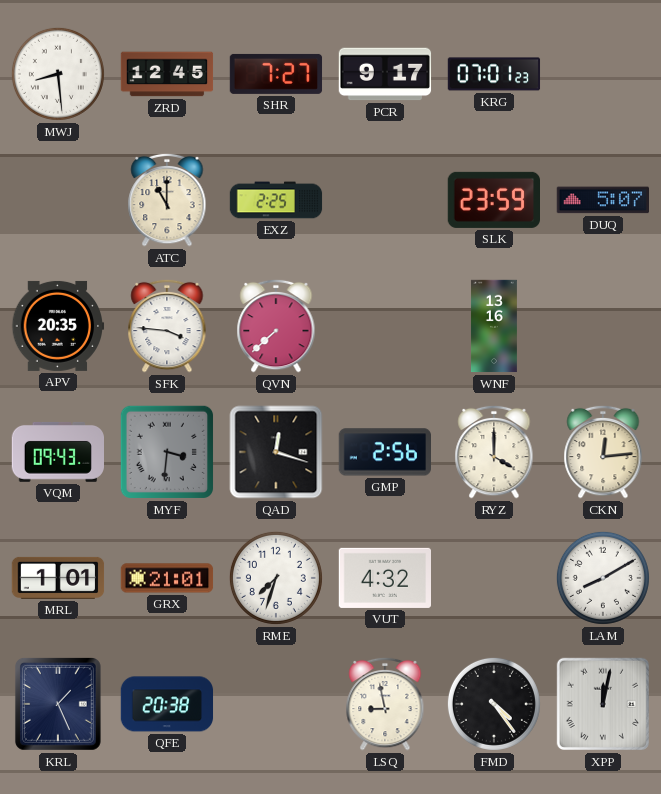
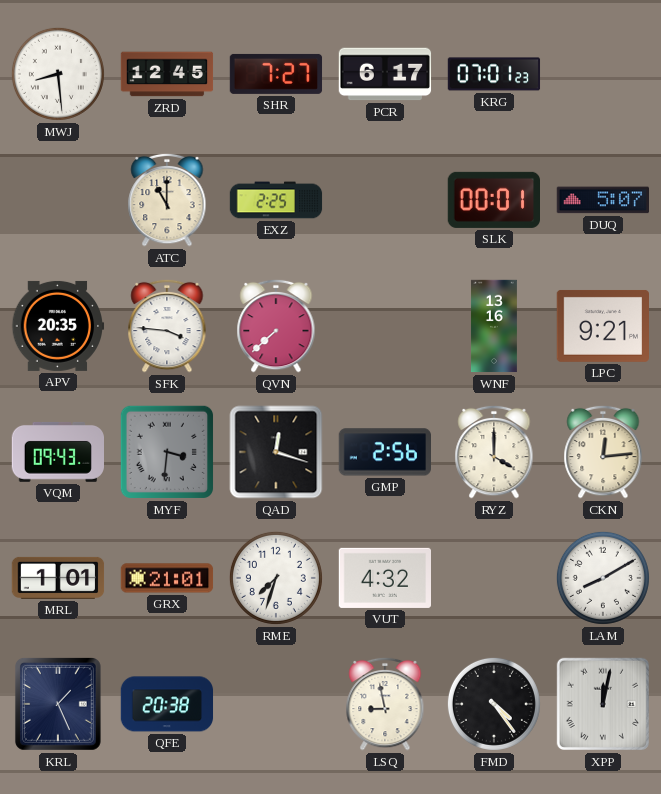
PCR: 9:17 -> 6:17 (385, 74)
SLK: 23:59 -> 00:01 (493, 200)
LPC: none -> 9:21 (602, 326)
